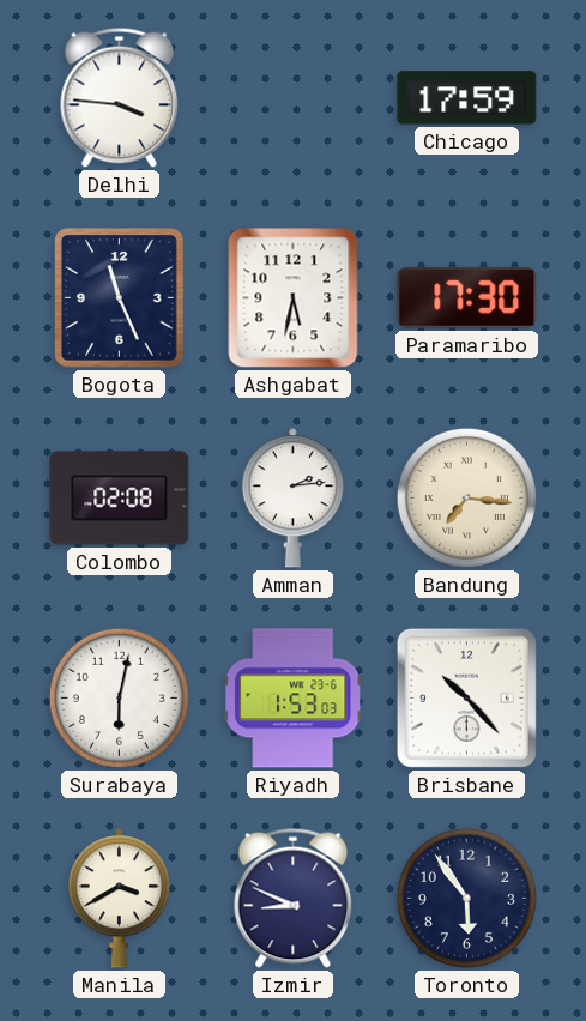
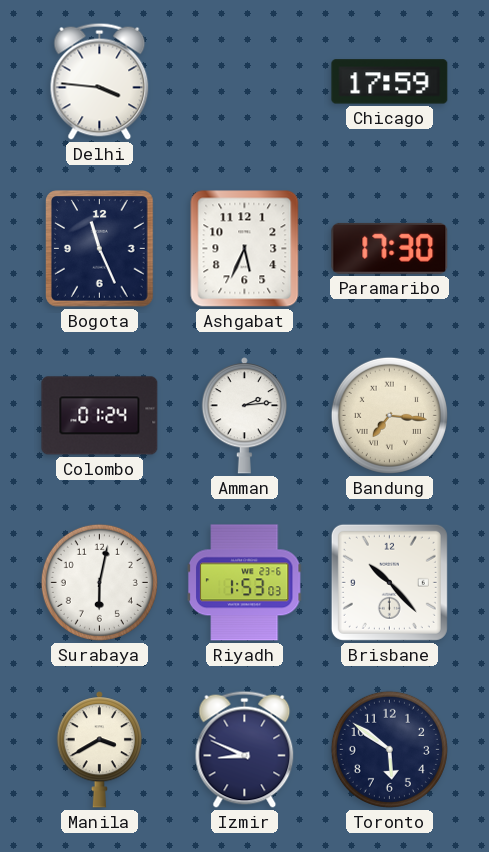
Ashgabat: 5:32 -> 5:34 (245, 249)
Colombo: 02:08 -> 01:24 (100, 416)
Toronto: 5:54 -> 5:51 (389, 749)
